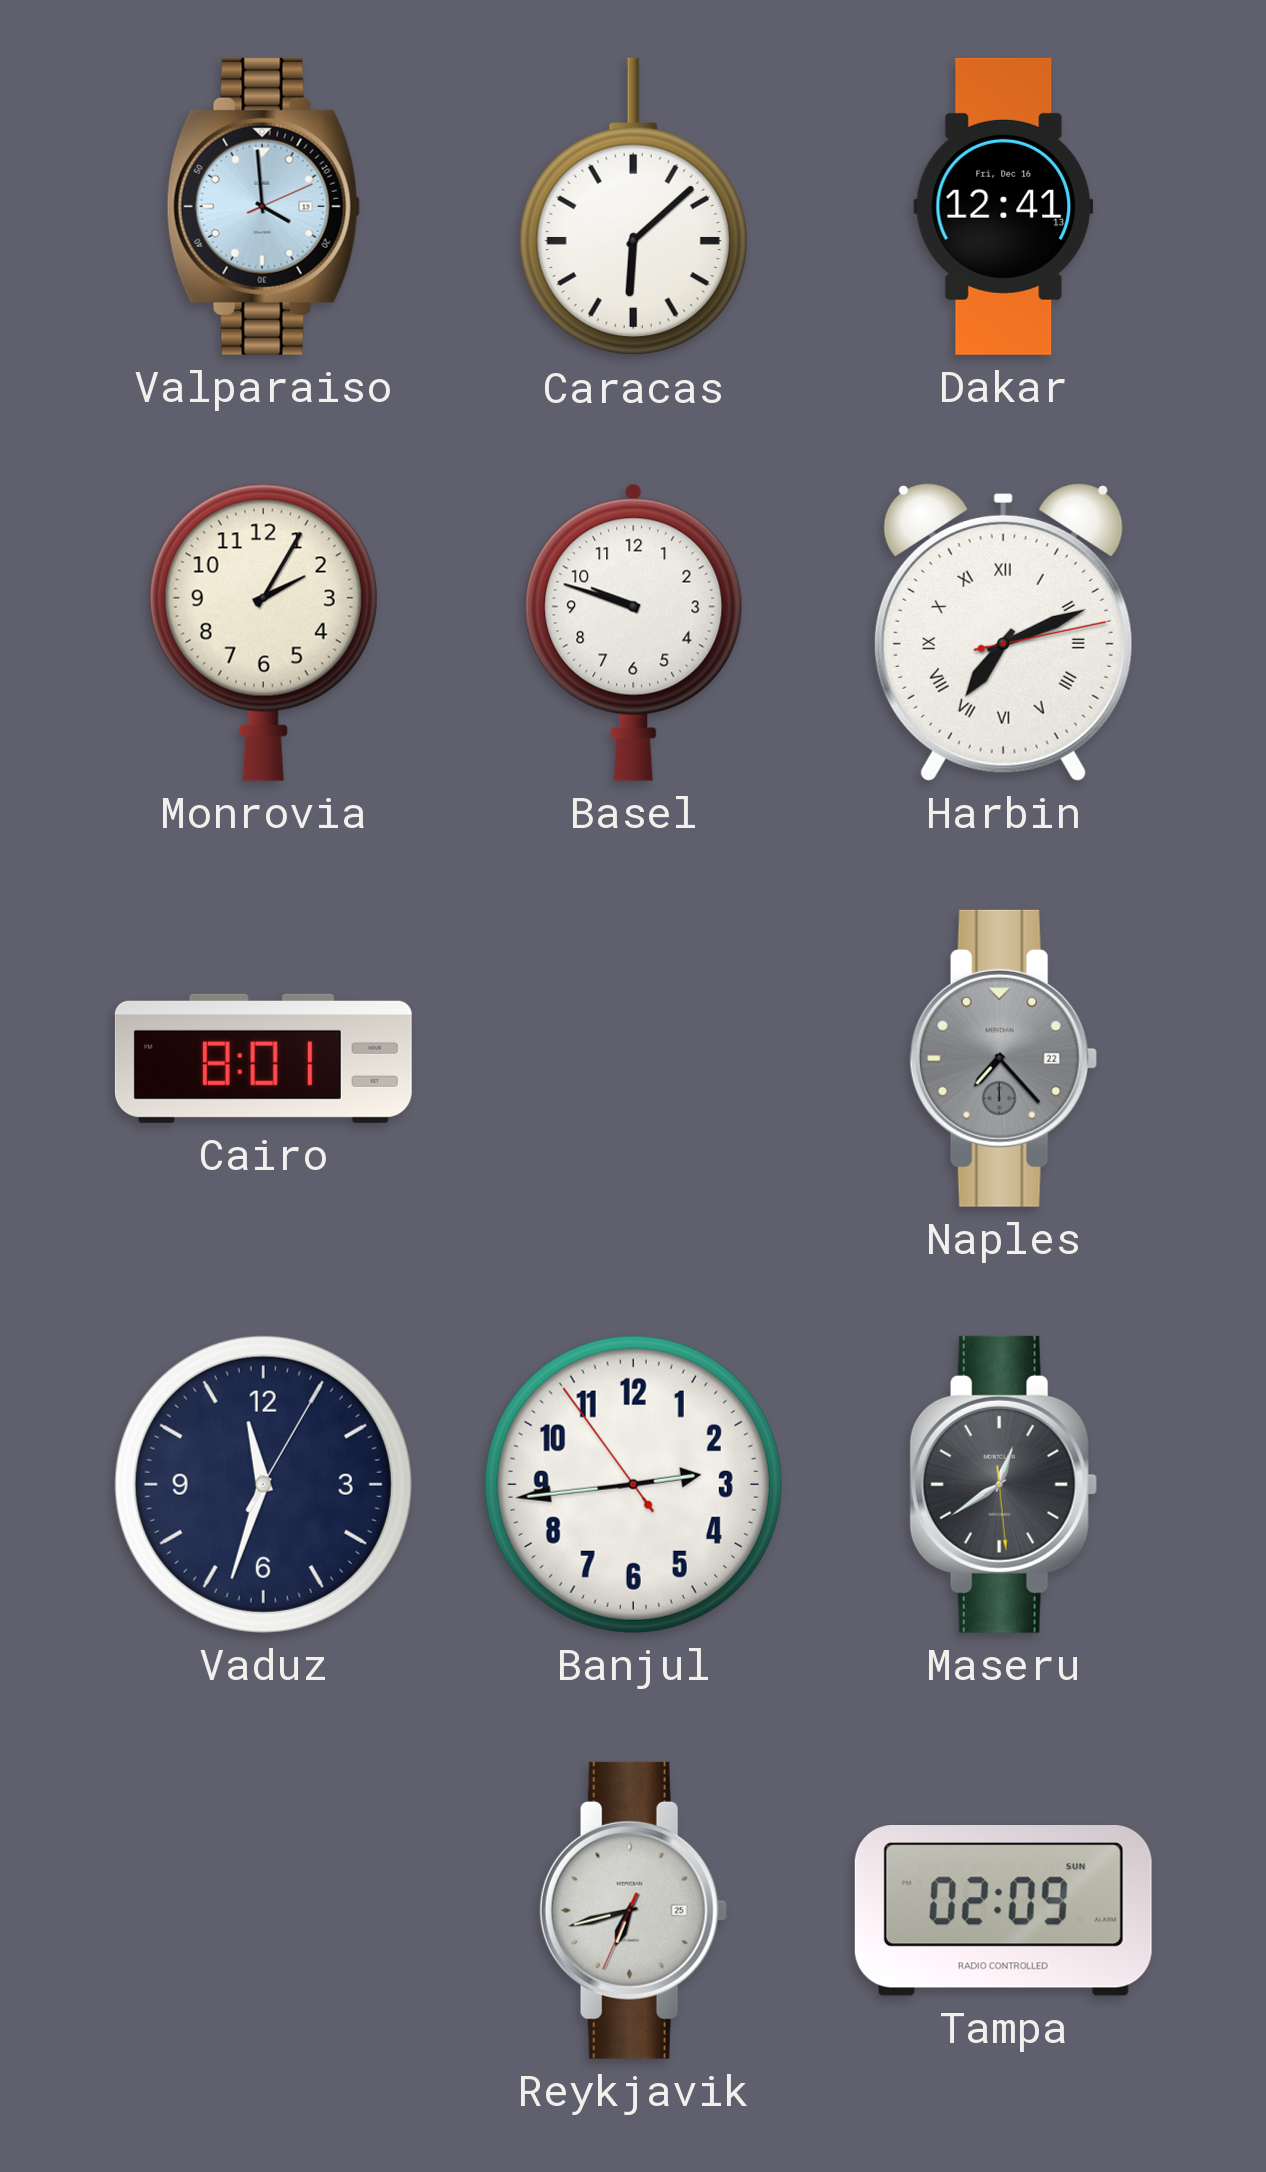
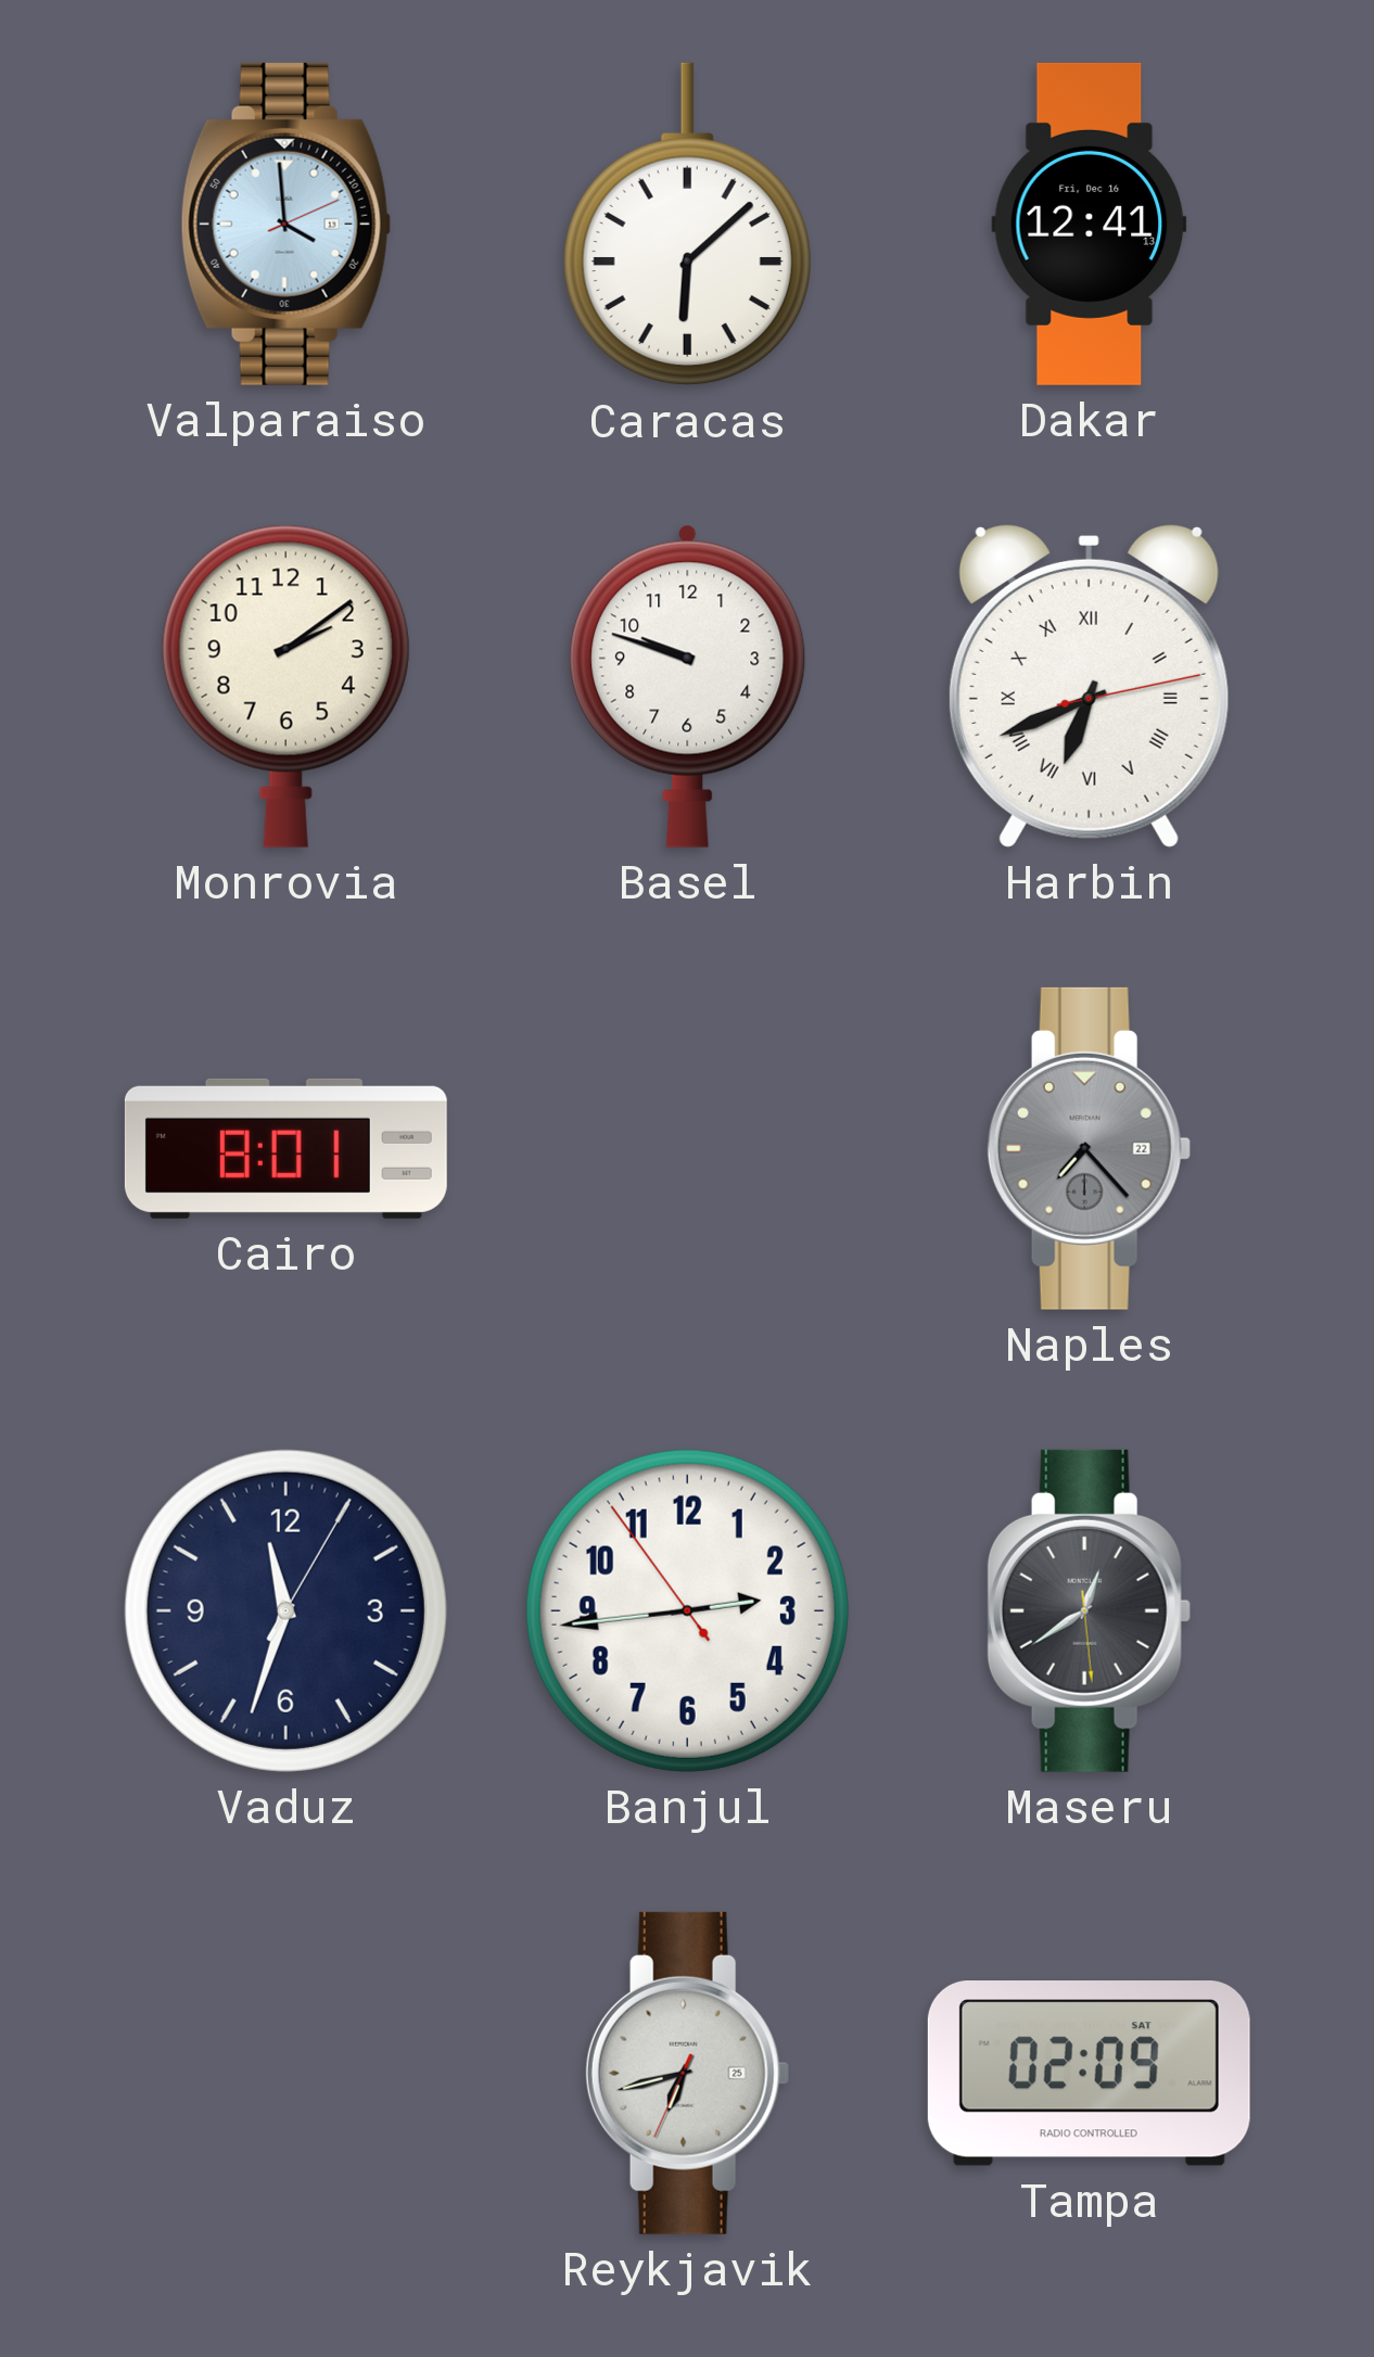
Monrovia: 2:05 -> 2:09 (285, 686)
Harbin: 7:11 -> 6:41 (1089, 686)
Tampa date: SUN -> SAT (1089, 2074)
